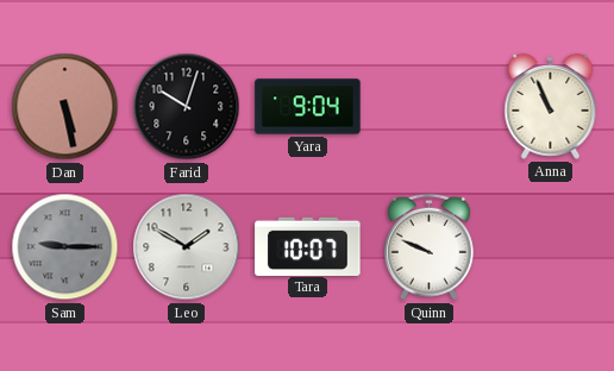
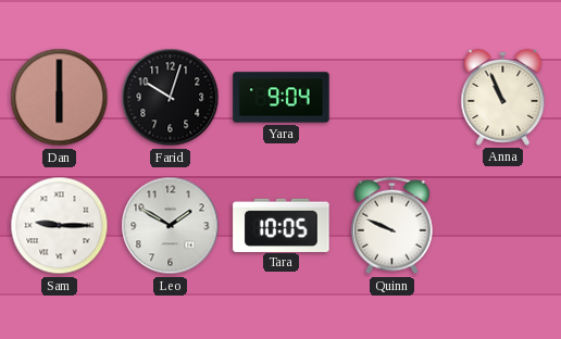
Dan: 5:28 -> 6:00 (60, 98)
Sam dial: grey -> white (60, 226)
Tara: 10:07 -> 10:05 (282, 225)
